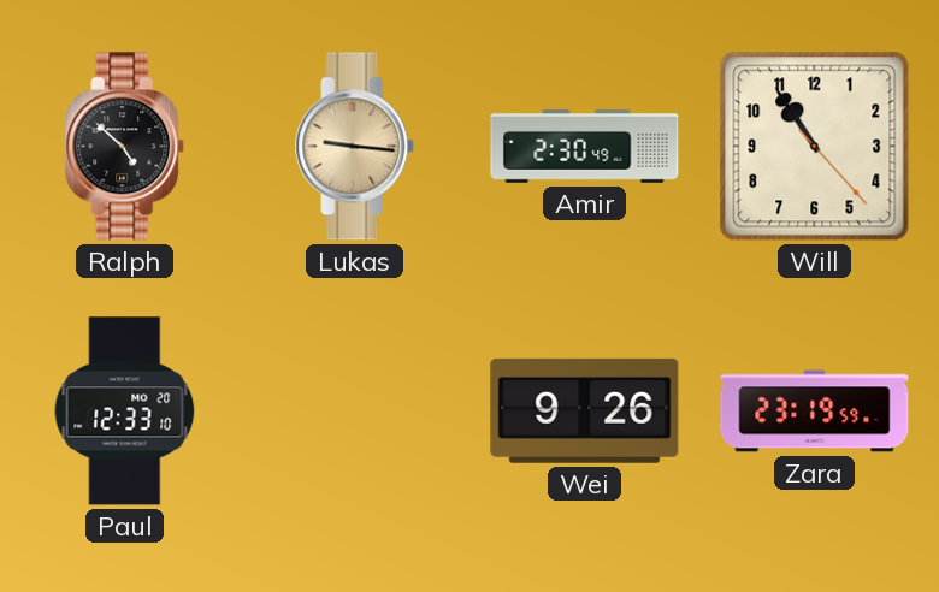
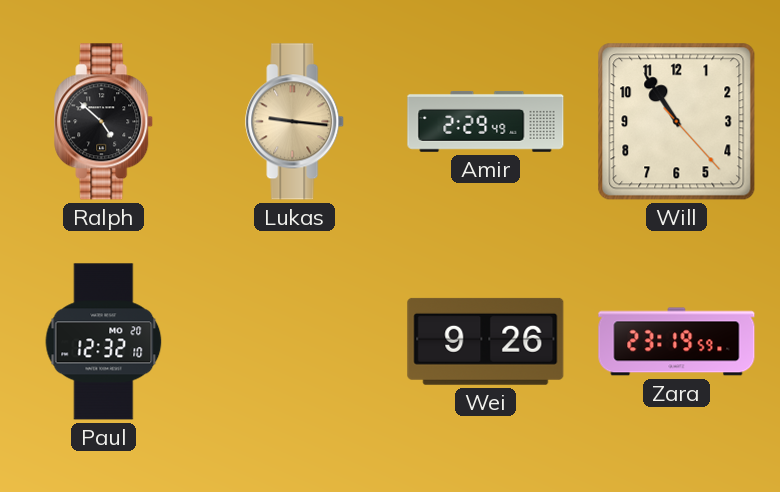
Amir: 2:30 -> 2:29 (486, 121)
Paul: 12:33 -> 12:32 (104, 342)
